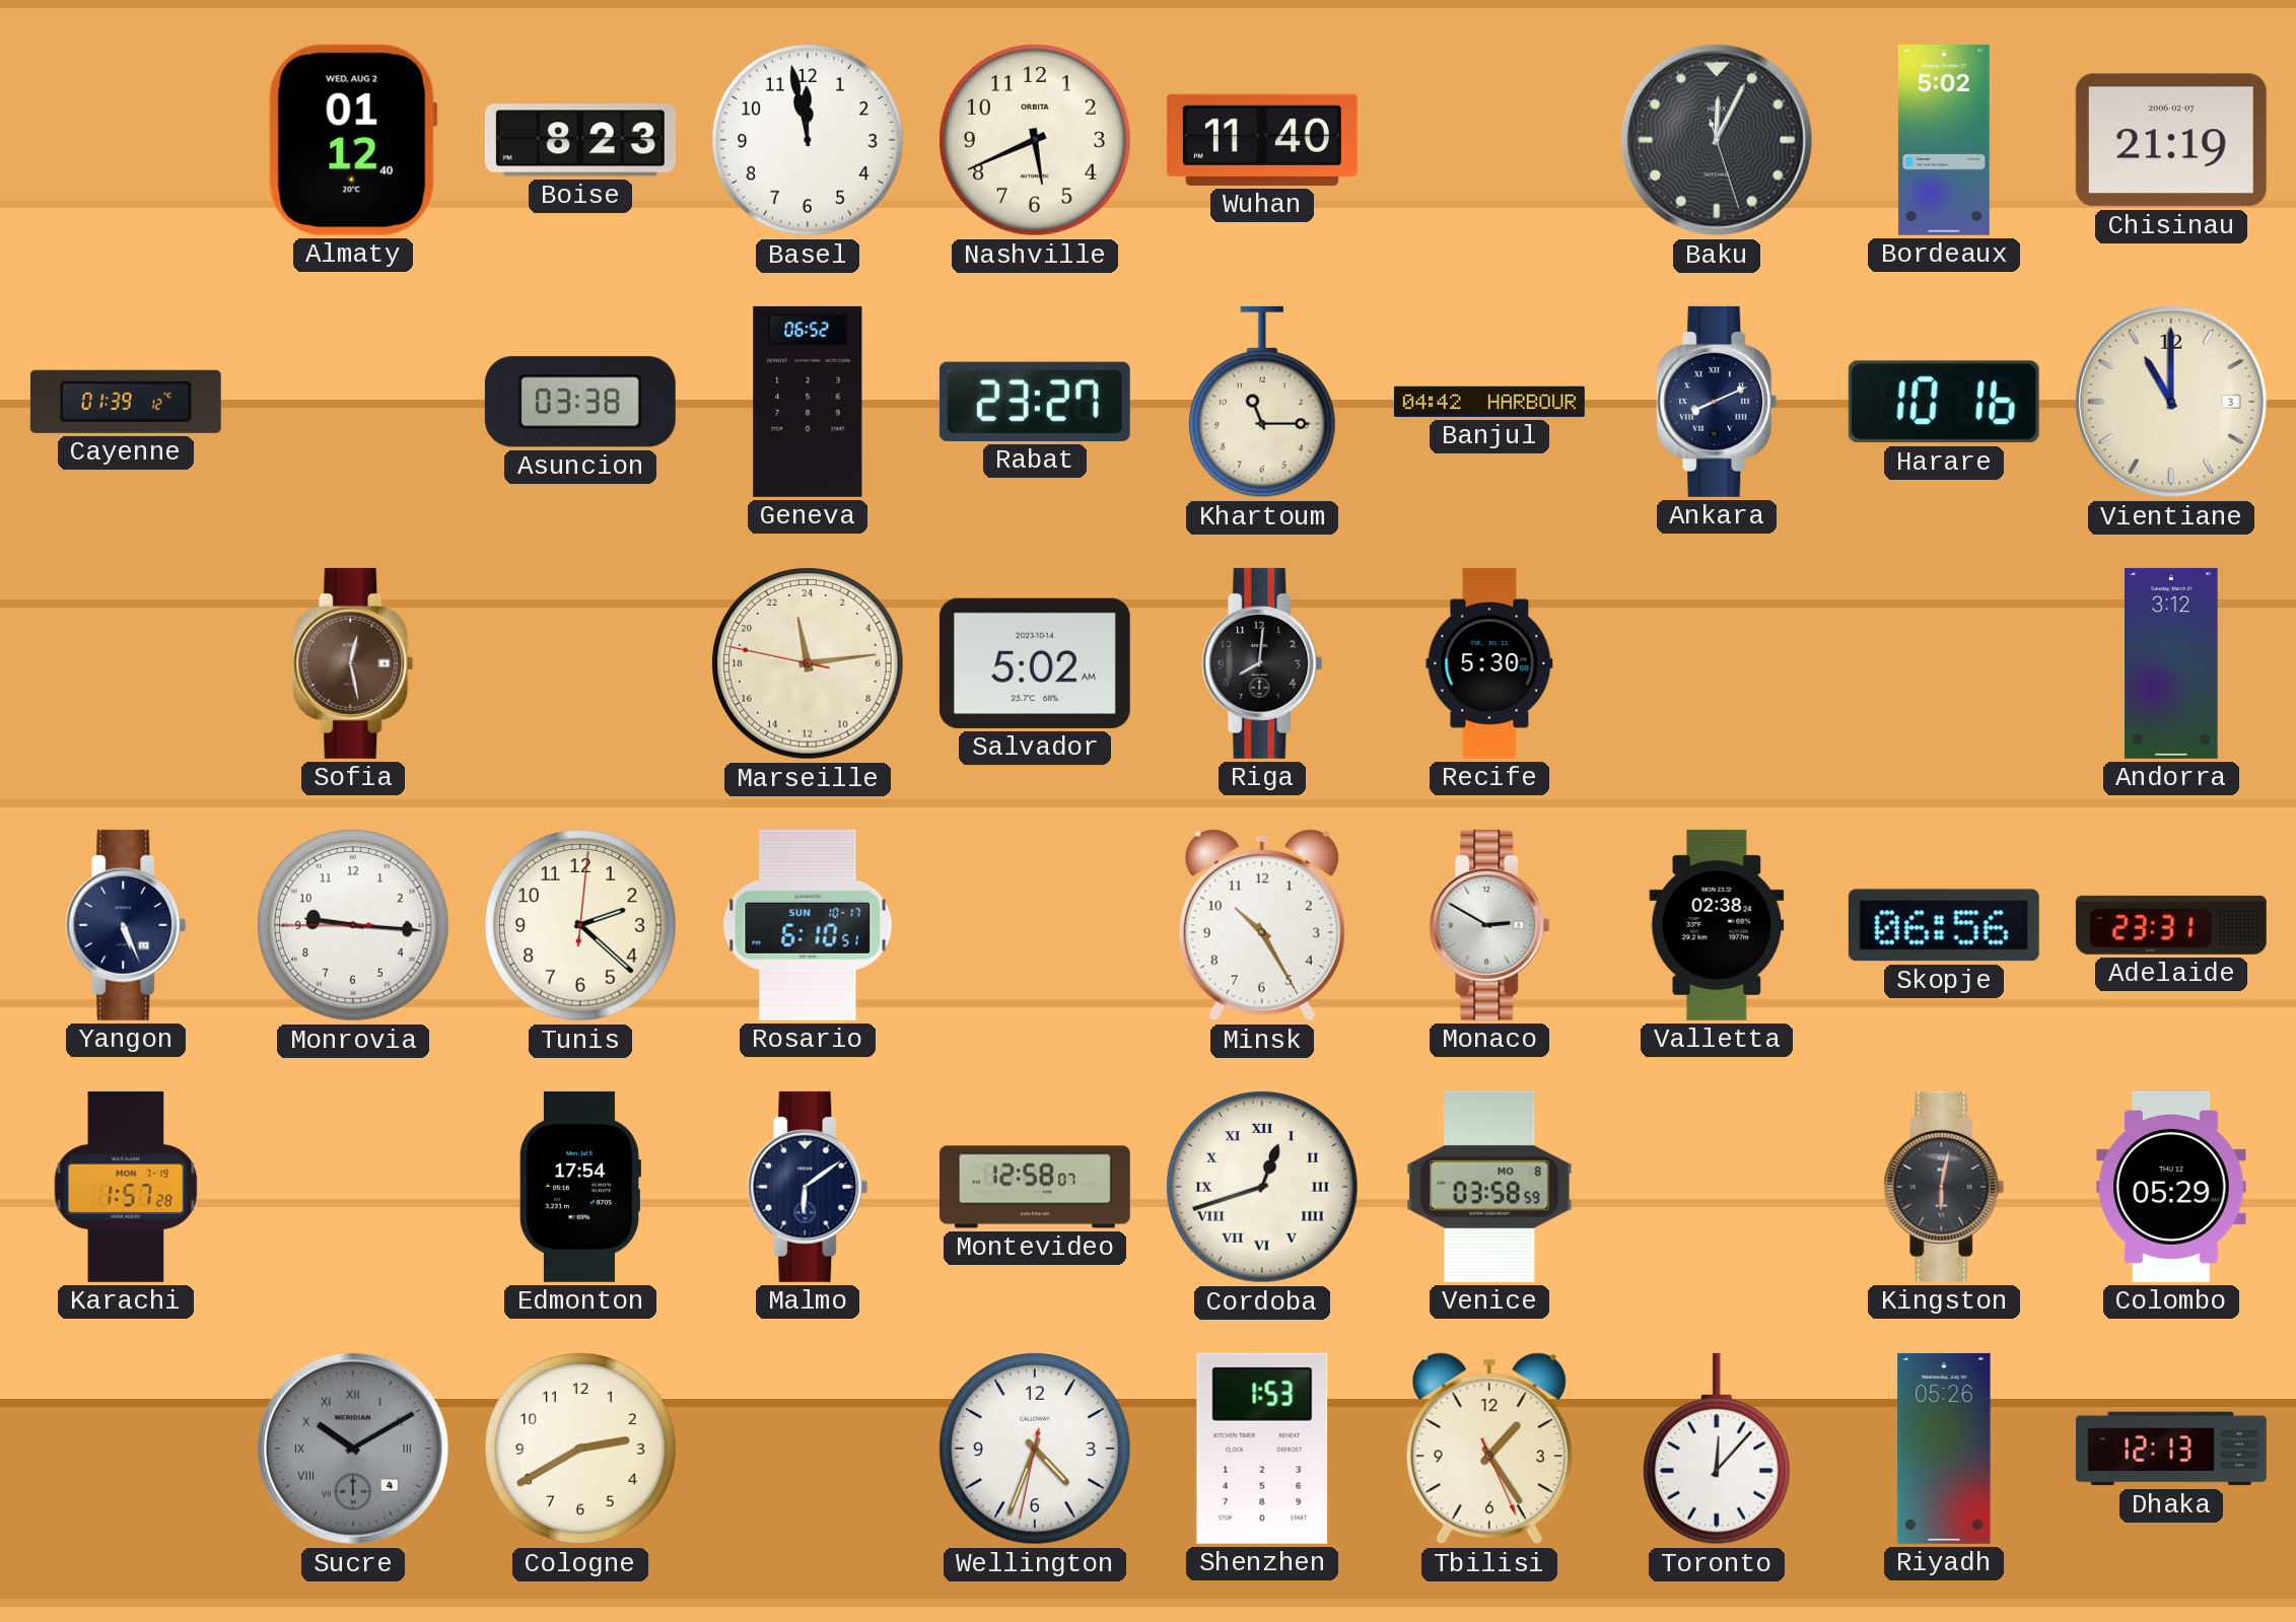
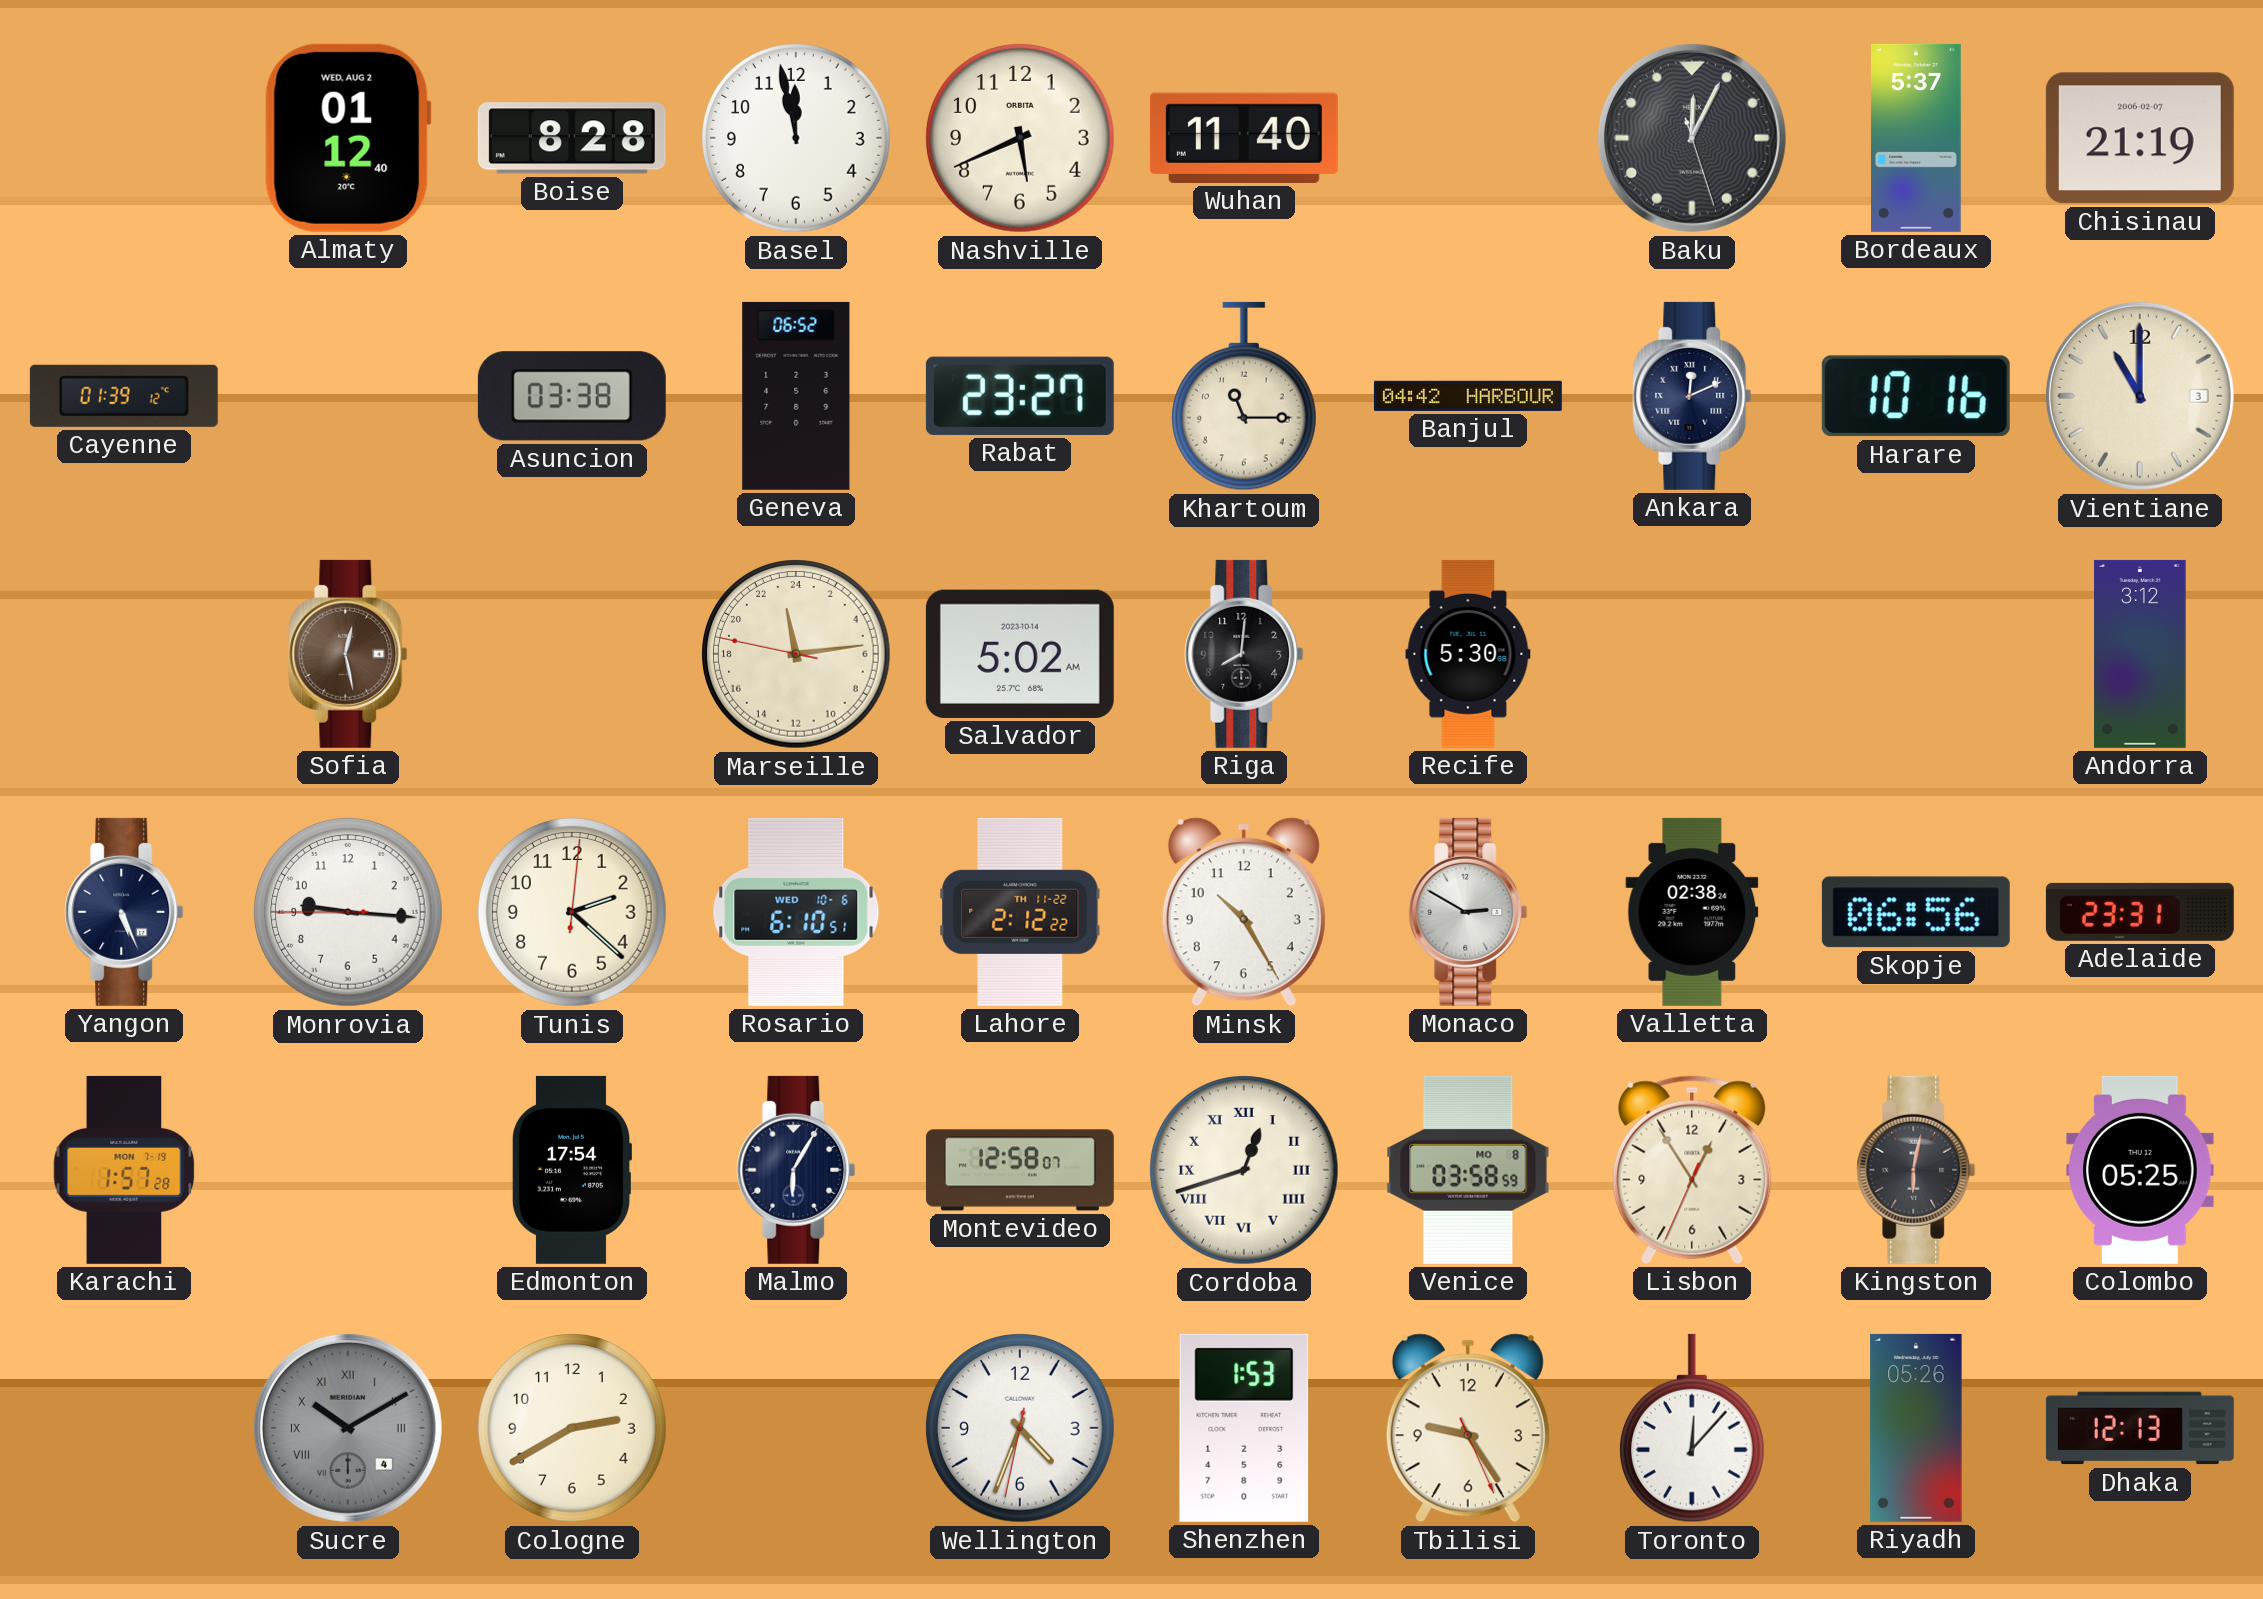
Boise: 8:23 -> 8:28 (572, 138)
Bordeaux: 5:02 -> 5:37 (1916, 138)
Ankara: 8:11 -> 12:11 (1692, 396)
Rosario date: SUN 10-17 -> WED 10-6 (796, 912)
Lahore: none -> 2:12 (1020, 912)
Malmo: 6:09 -> 6:05 (796, 1170)
Lisbon: none -> 12:54 (1692, 1170)
Colombo: 05:29 -> 05:25 (2140, 1170)
Tbilisi: 1:24 -> 9:24 (1468, 1428)
